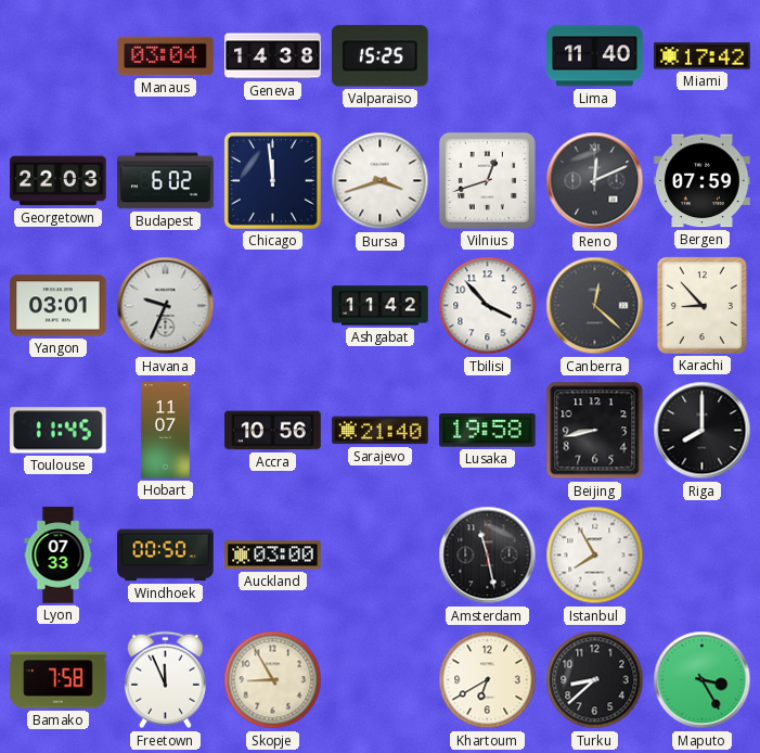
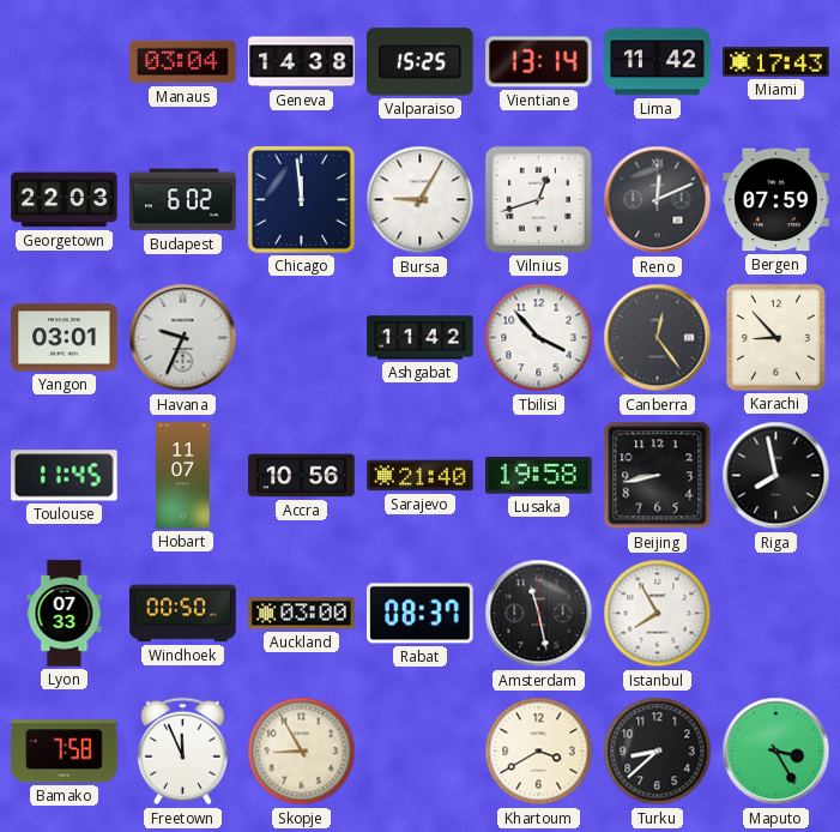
Vientiane: none -> 13:14 (539, 62)
Lima: 11:40 -> 11:42 (658, 62)
Miami: 17:42 -> 17:43 (776, 62)
Bursa: 3:42 -> 9:05 (421, 200)
Canberra: 12:22 -> 12:24 (658, 338)
Riga: 8:00 -> 7:58 (776, 476)
Rabat: none -> 08:37 (421, 614)
Khartoum: 6:40 -> 3:40 (539, 752)
